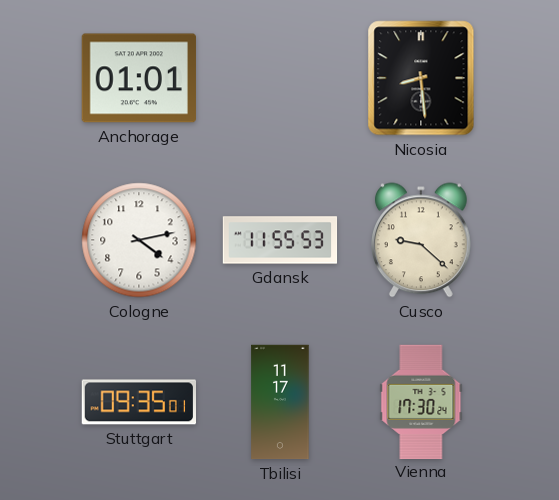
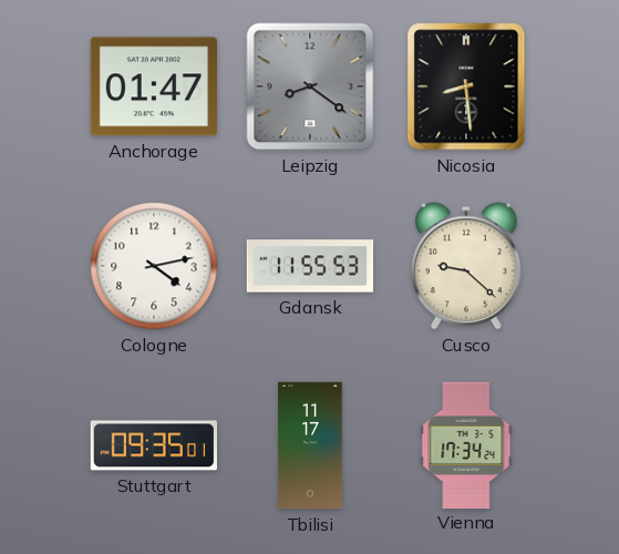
Anchorage: 01:01 -> 01:47 (154, 86)
Leipzig: none -> 8:21 (310, 86)
Vienna: 17:30 -> 17:34 (466, 444)
